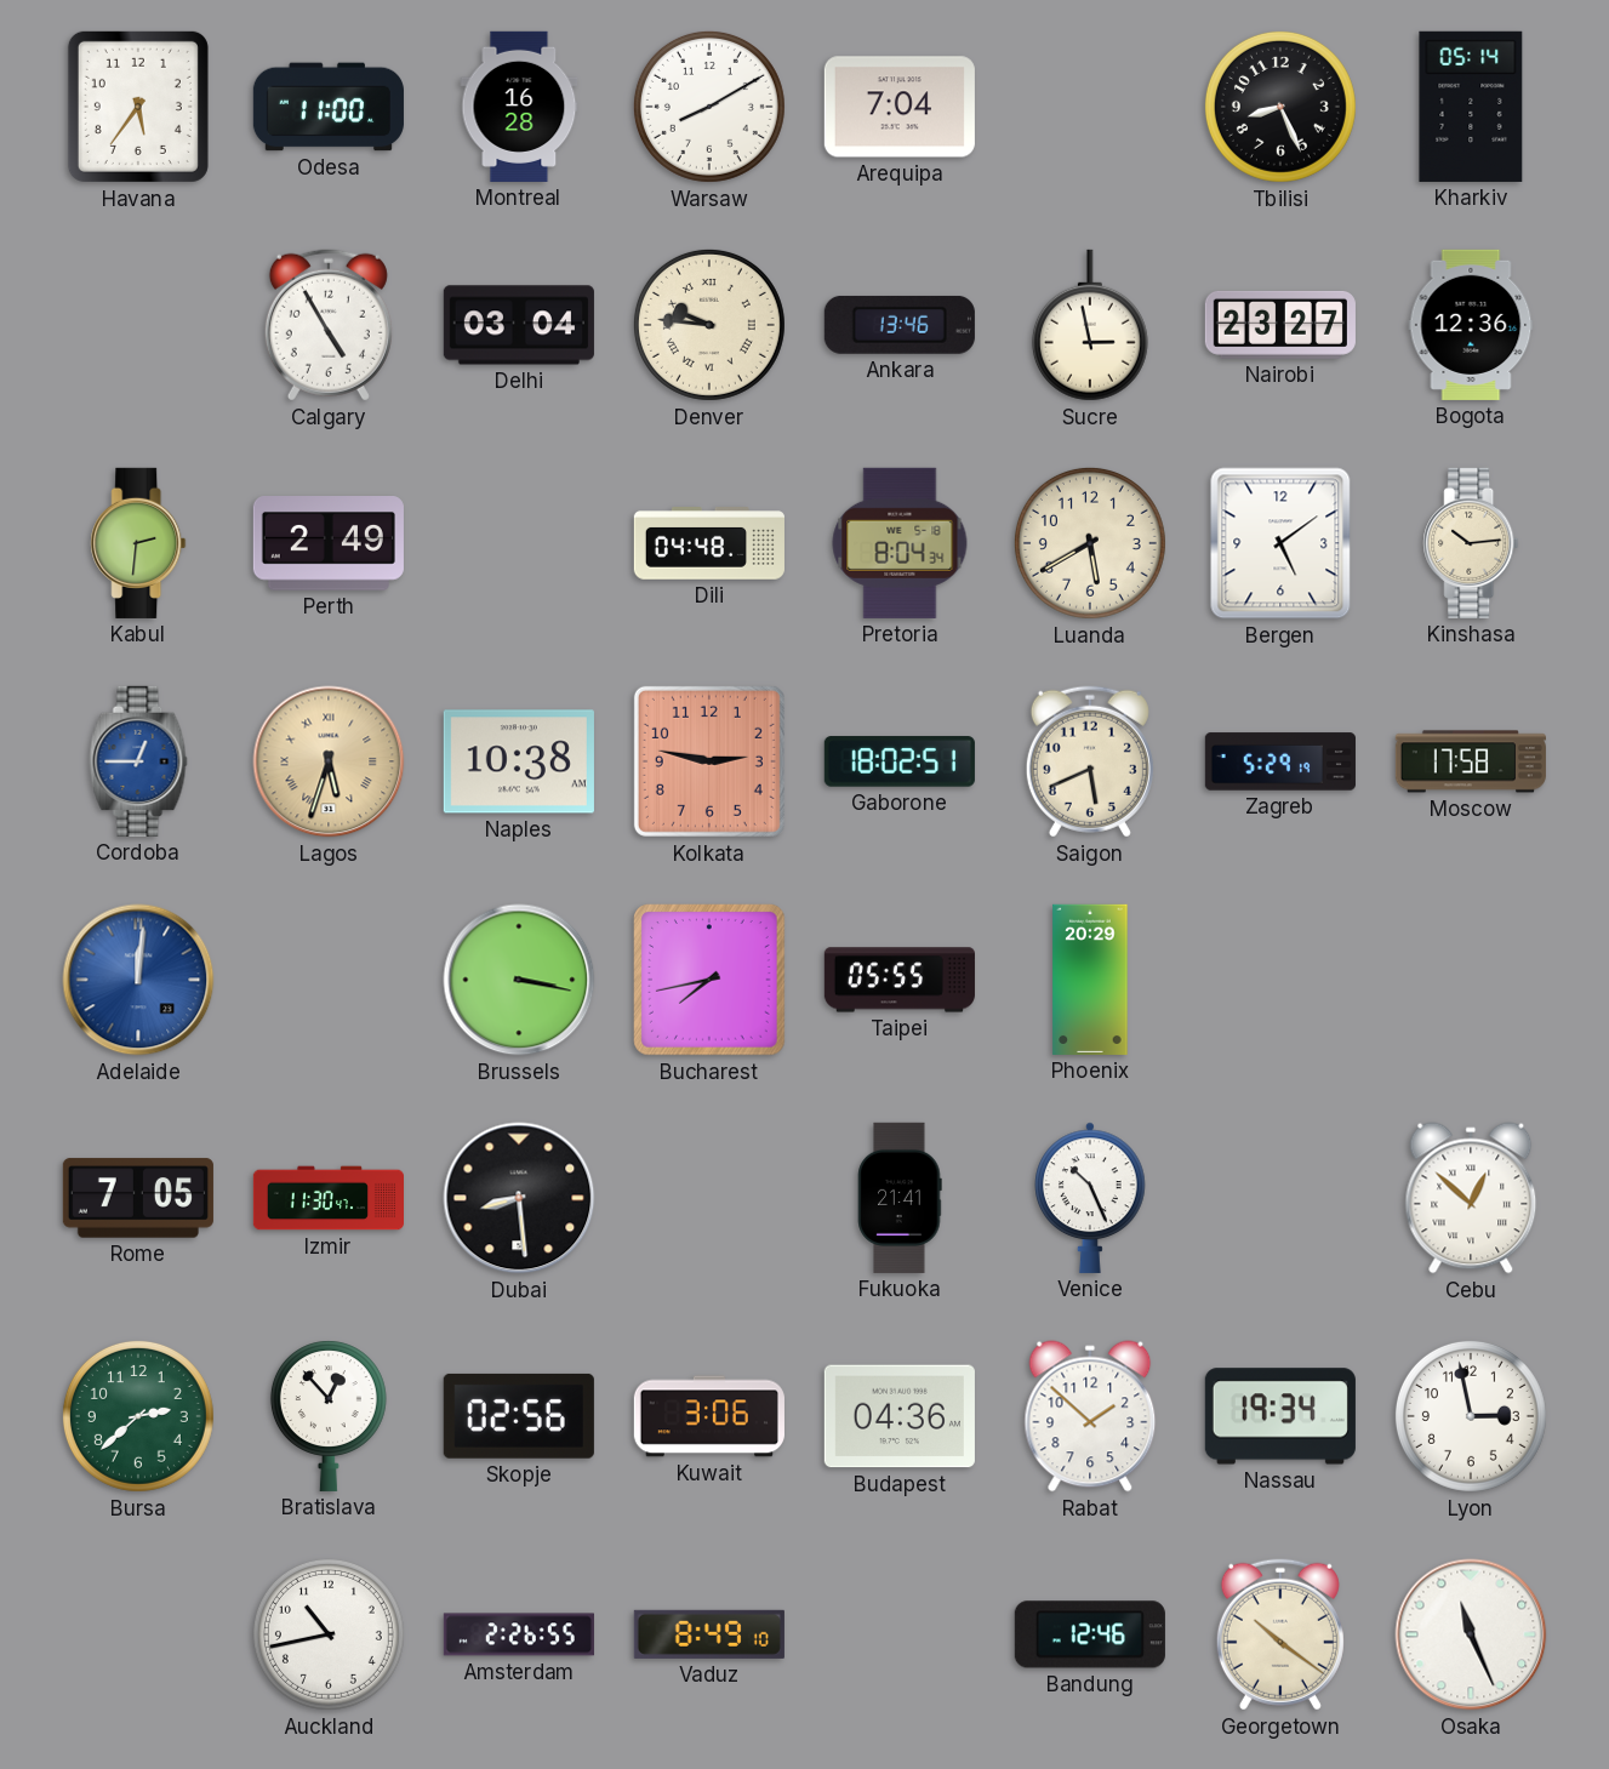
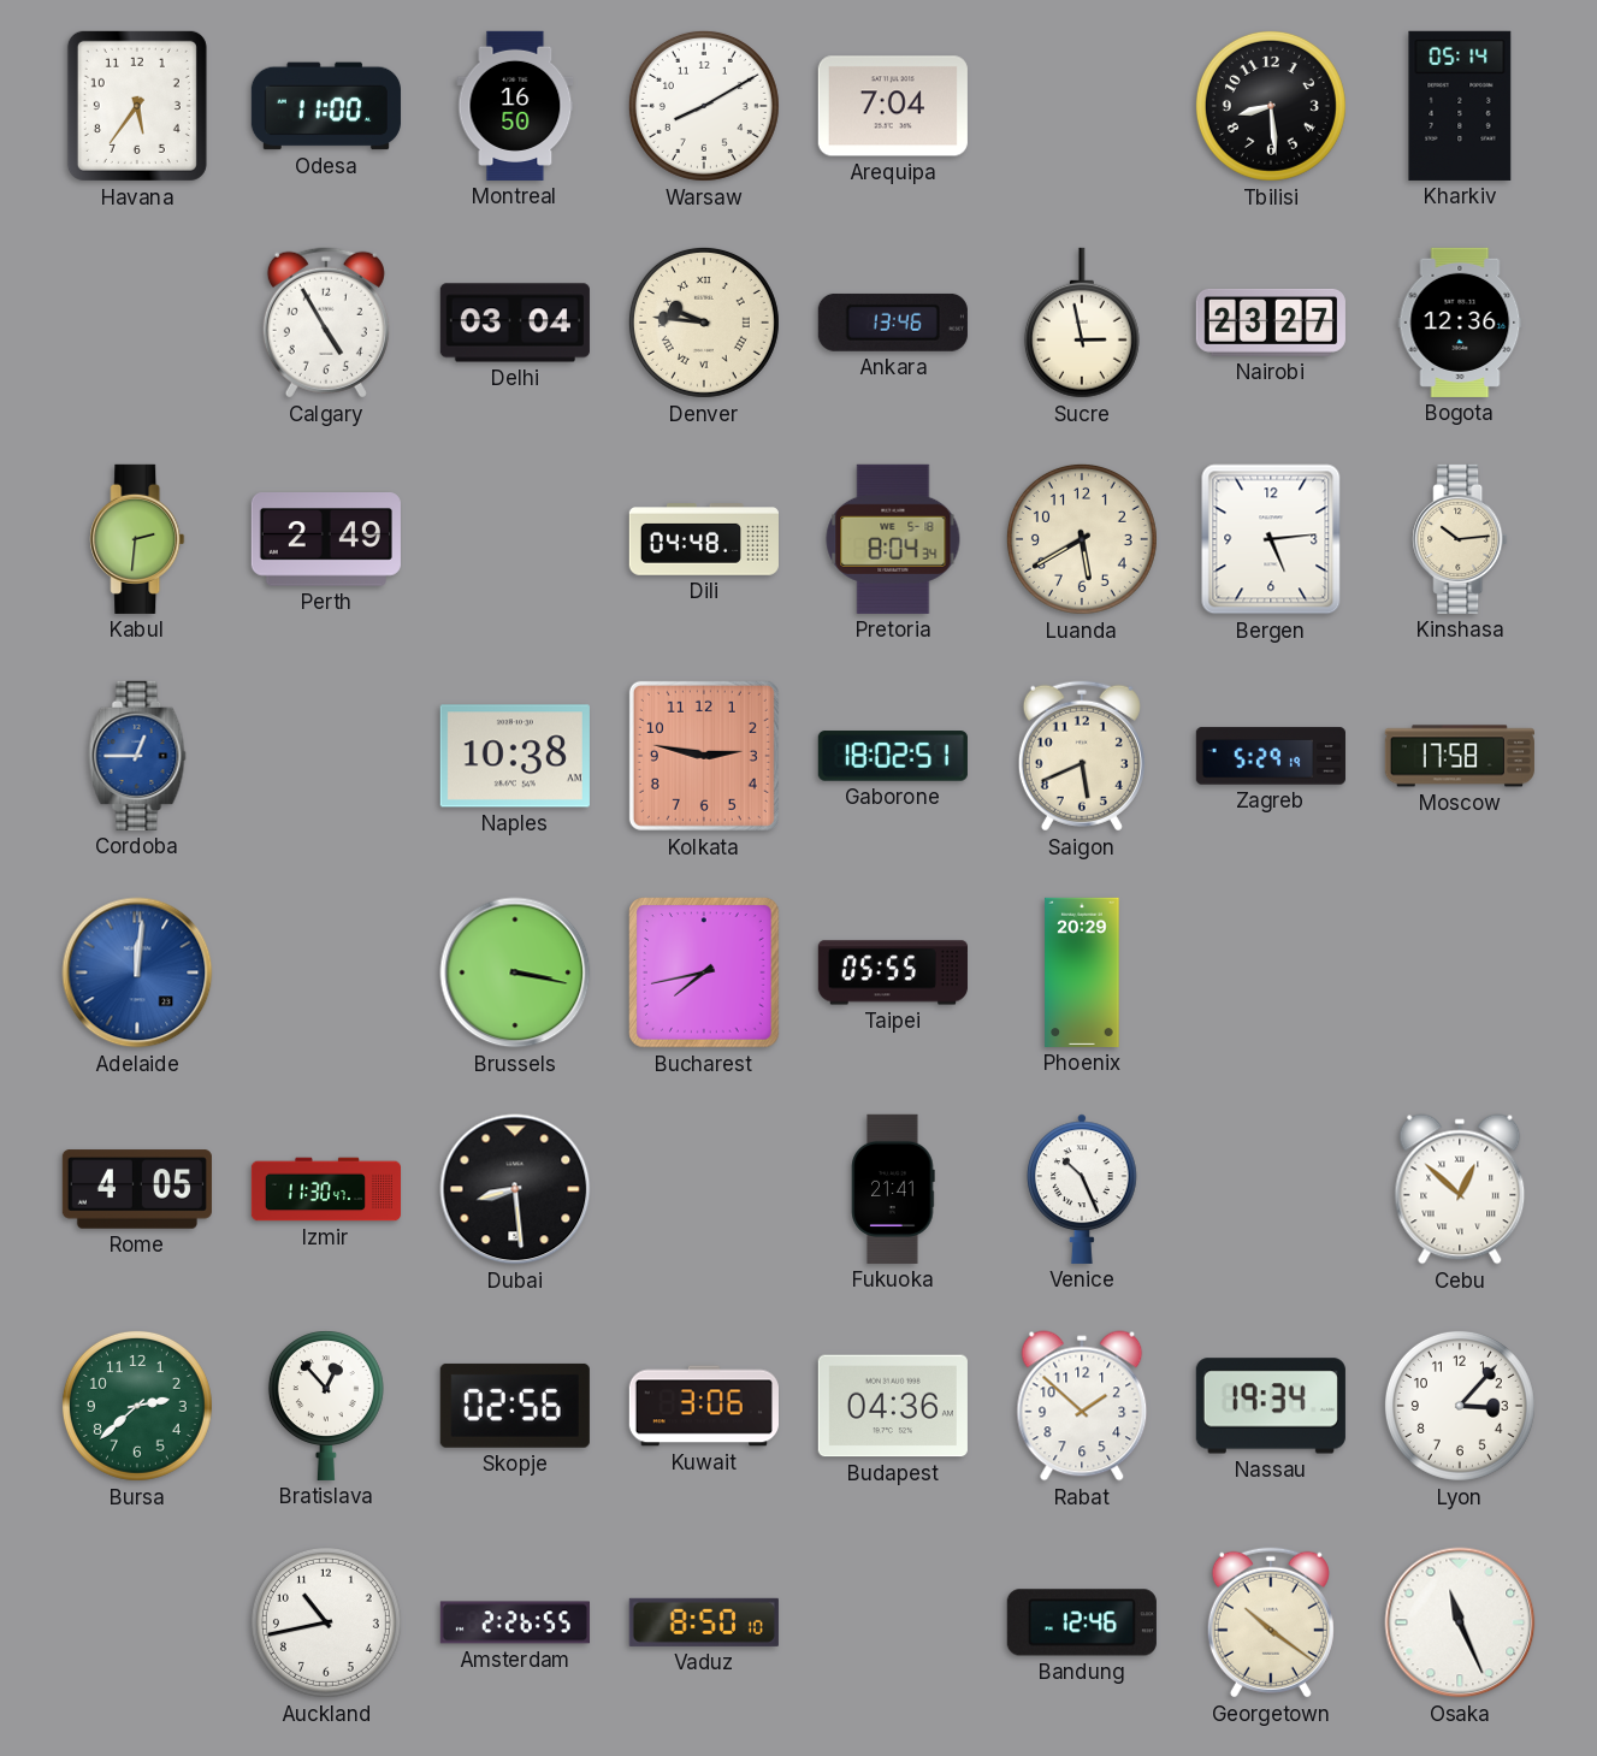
Montreal: 16:28 -> 16:50 (515, 106)
Tbilisi: 8:26 -> 8:29 (1271, 106)
Bergen: 5:09 -> 5:14 (1271, 539)
Lagos: 5:33 -> none (329, 761)
Rome: 7:05 -> 4:05 (137, 1189)
Lyon: 2:58 -> 3:07 (1460, 1406)
Vaduz: 8:49 -> 8:50 (704, 1622)
